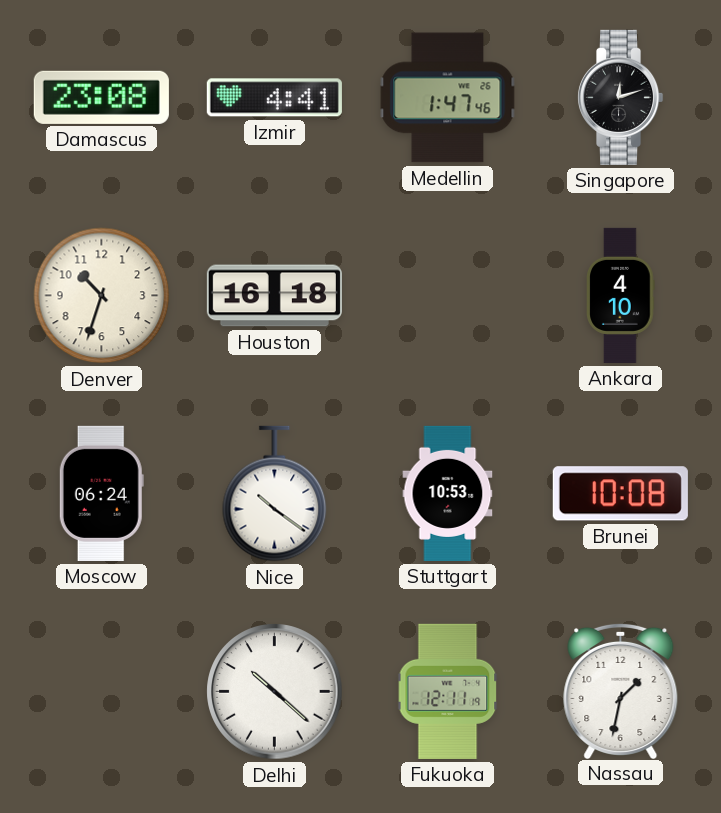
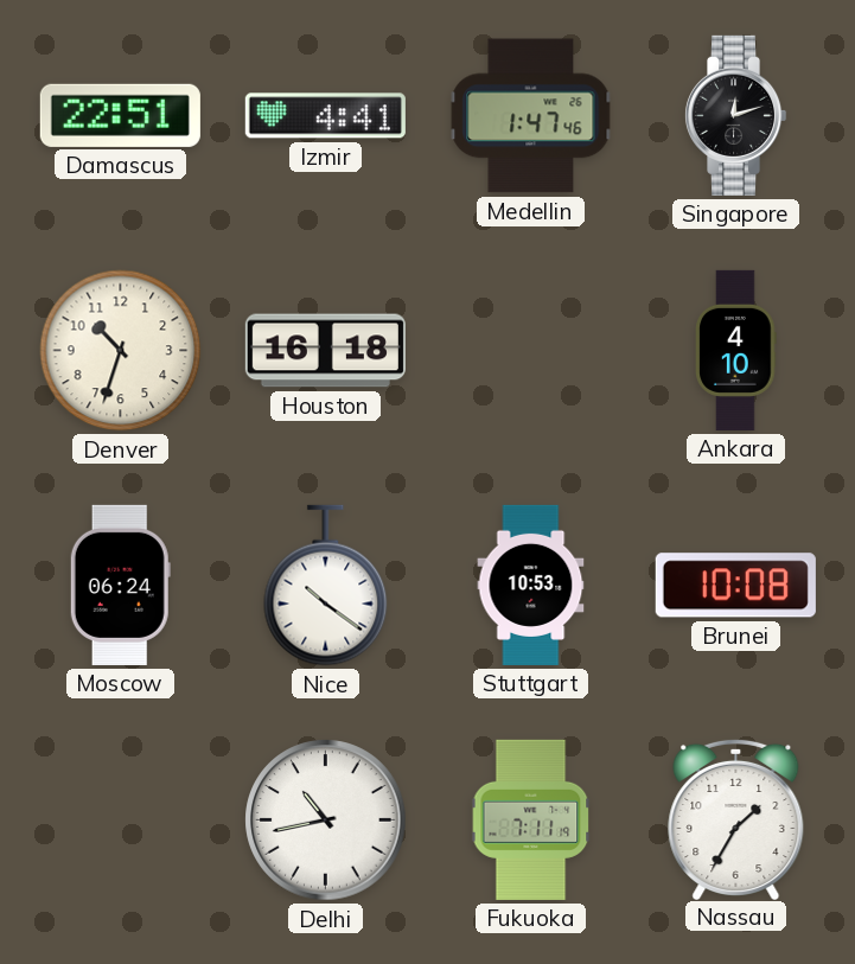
Damascus: 23:08 -> 22:51 (120, 115)
Delhi: 10:22 -> 10:43 (326, 821)
Fukuoka: 12:11 -> 7:11 (531, 819)
Nassau: 1:32 -> 1:35 (736, 818)
